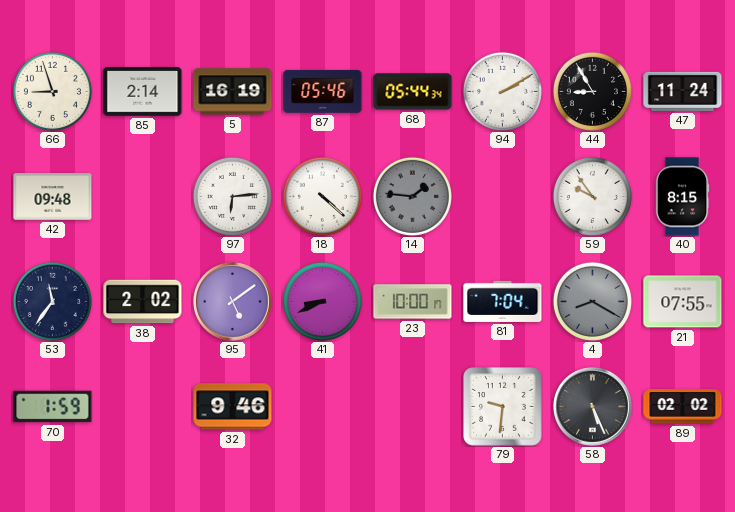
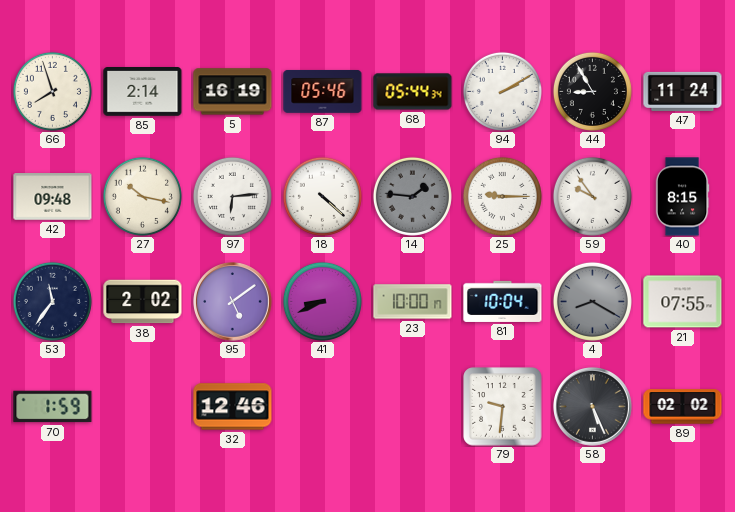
66: 8:57 -> 7:57 (52, 91)
27: none -> 10:17 (142, 196)
25: none -> 9:15 (502, 196)
81: 7:04 -> 10:04 (503, 301)
32: 9:46 -> 12:46 (233, 407)
